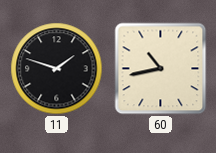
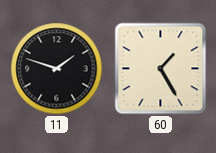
60: 10:43 -> 1:25 (161, 69)
